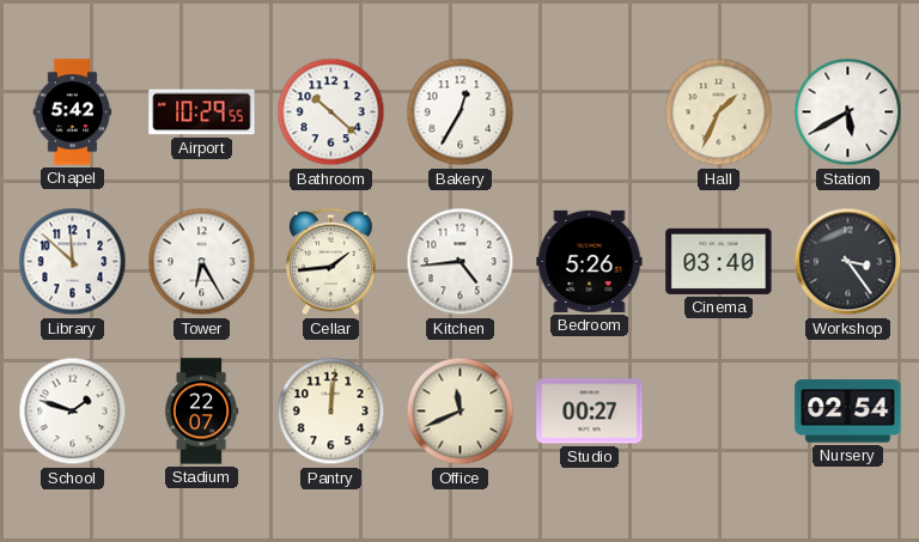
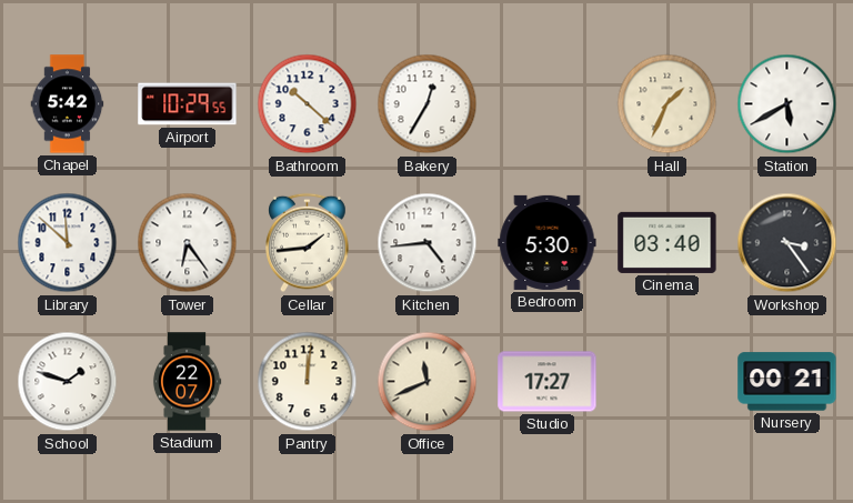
Tower: 6:25 -> 6:24 (188, 243)
Bedroom: 5:26 -> 5:30 (548, 242)
Studio: 00:27 -> 17:27 (548, 382)
Nursery: 02:54 -> 00:21 (787, 382)
